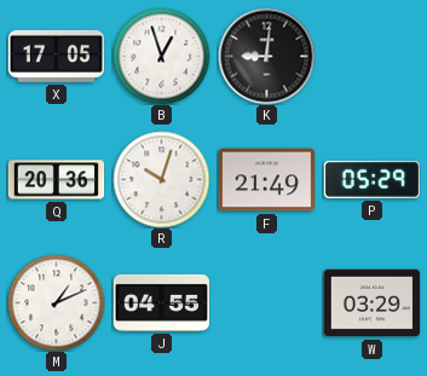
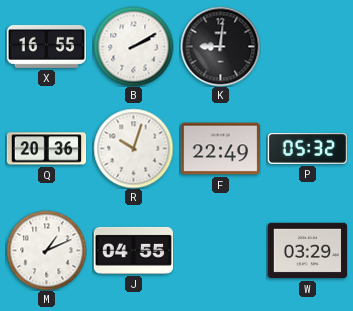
X: 17:05 -> 16:55 (46, 46)
B: 12:57 -> 2:10 (133, 46)
F: 21:49 -> 22:49 (220, 149)
P: 05:29 -> 05:32 (307, 149)
